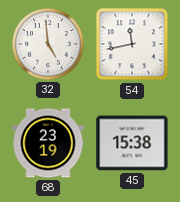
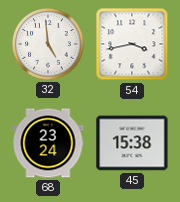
54: 11:43 -> 3:43 (132, 44)
68: 23:19 -> 23:24 (48, 143)
